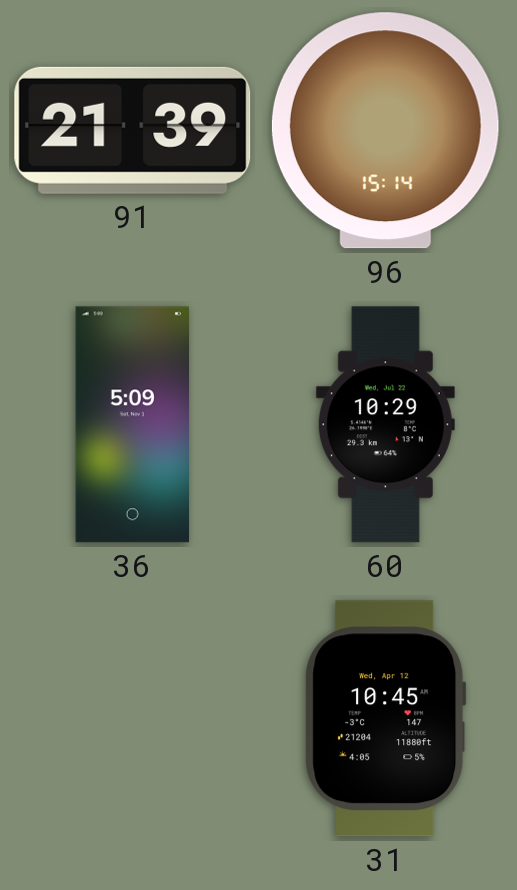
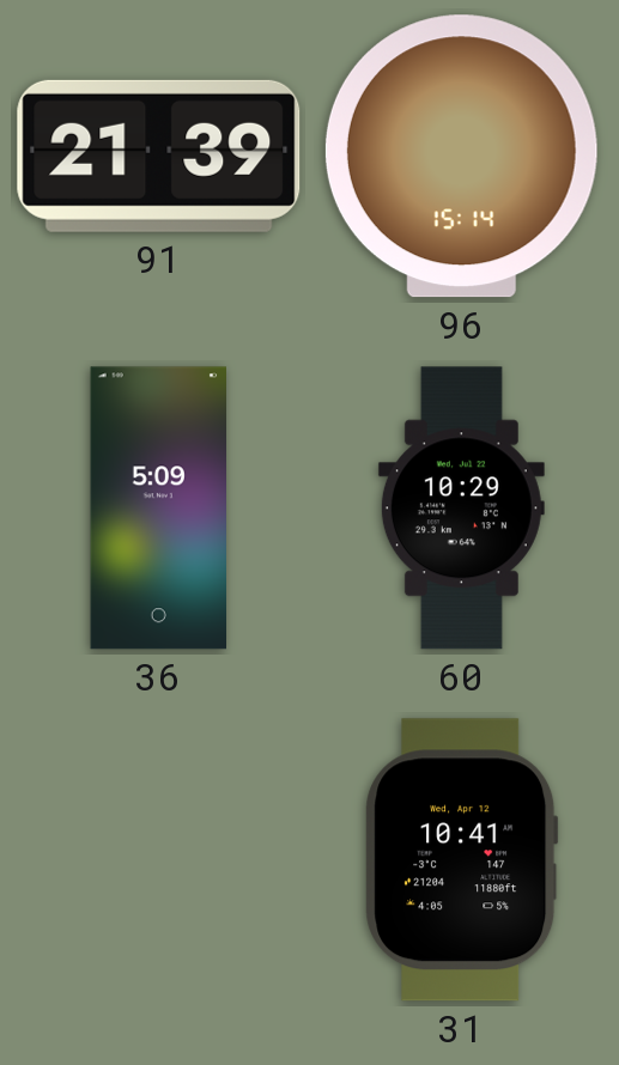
31: 10:45 -> 10:41 (462, 860)
